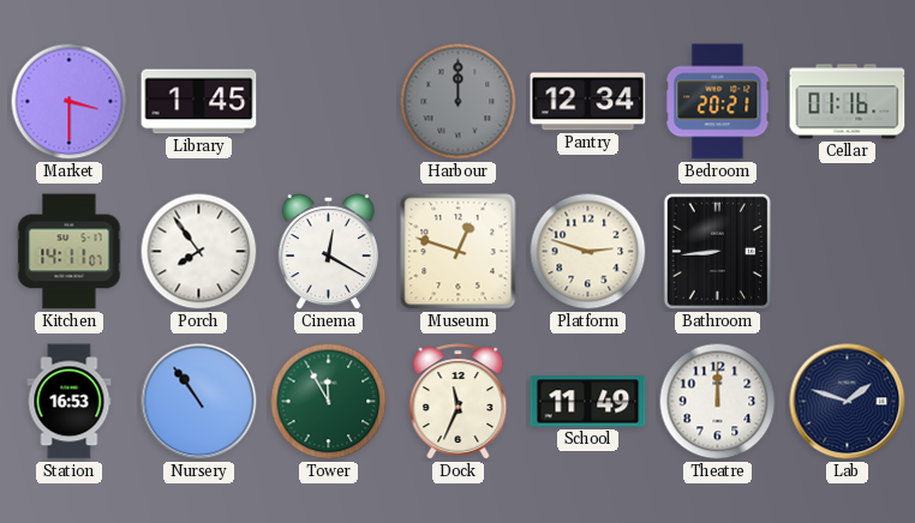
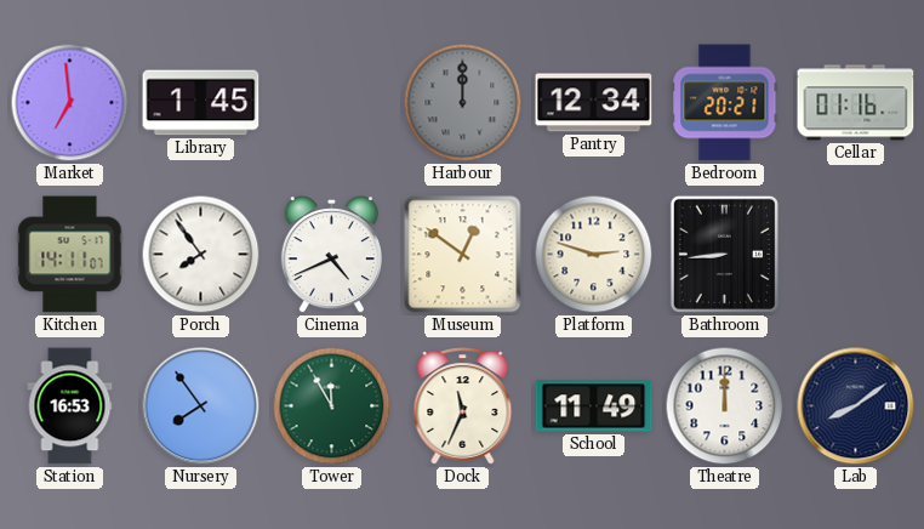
Market: 3:30 -> 6:59 (70, 103)
Cinema: 12:20 -> 4:41 (331, 256)
Museum: 12:48 -> 12:51 (463, 255)
Nursery: 10:54 -> 7:54 (201, 406)
Lab: 1:48 -> 8:09 (856, 406)
